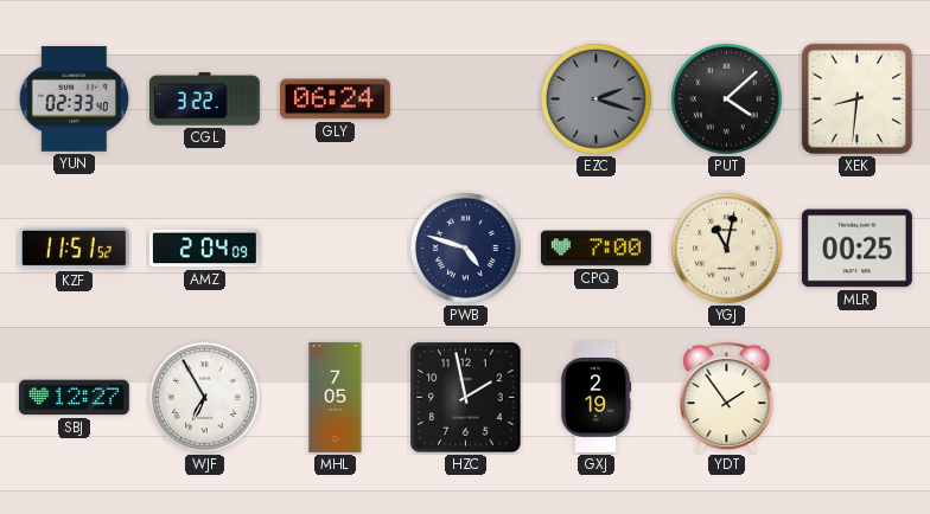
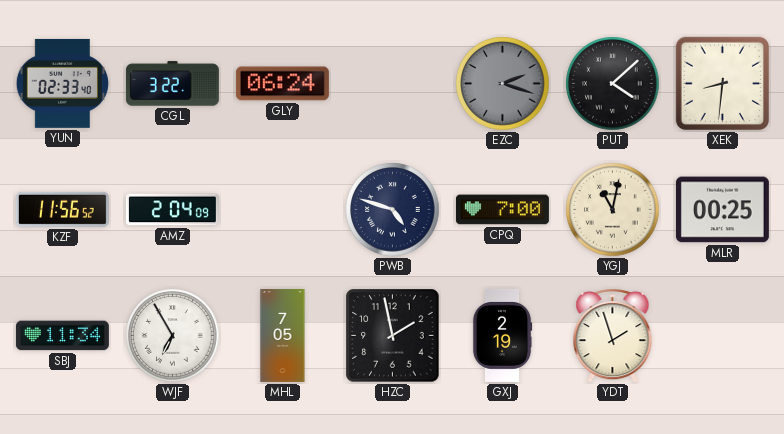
KZF: 11:51 -> 11:56 (62, 209)
SBJ: 12:27 -> 11:34 (62, 336)
YDT: 1:54 -> 1:57 (613, 335)
